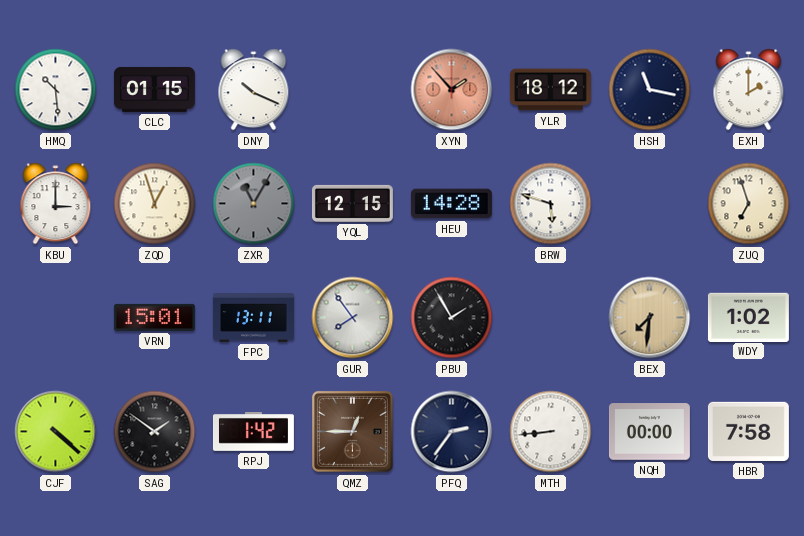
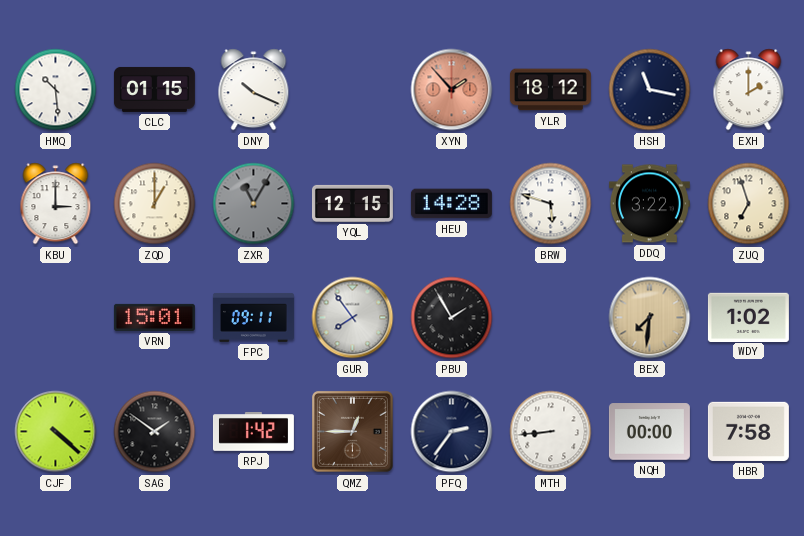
ZQD: 12:57 -> 1:00 (155, 204)
DDQ: none -> 3:22 (649, 204)
FPC: 13:11 -> 09:11 (253, 317)
